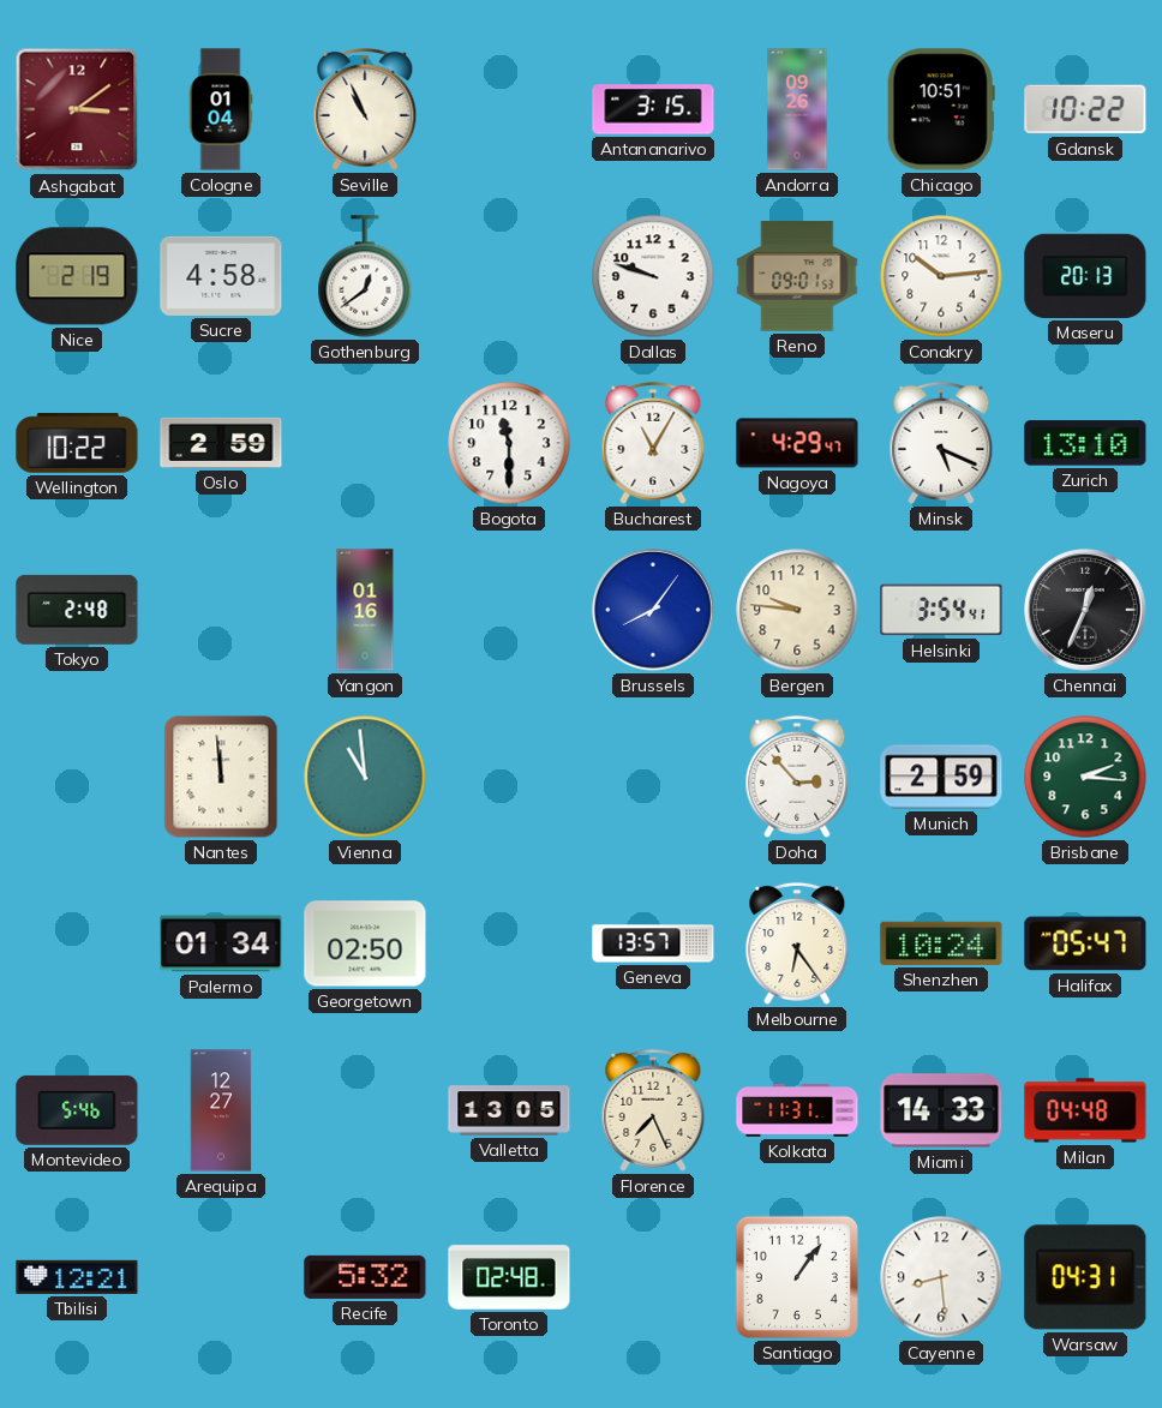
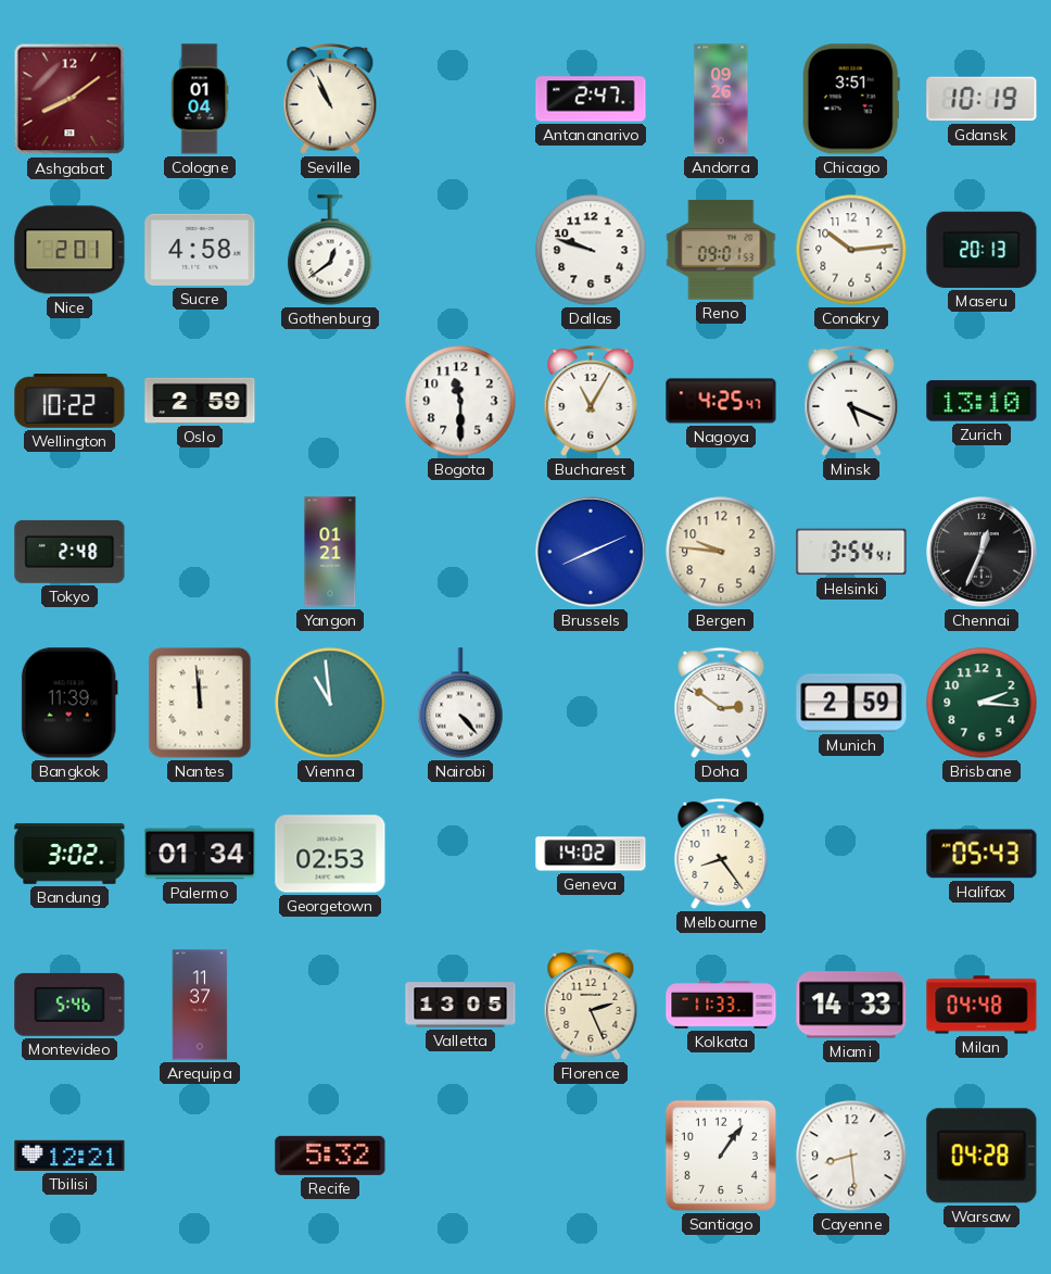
Ashgabat: 3:09 -> 8:09 (69, 99)
Antananarivo: 3:15 -> 2:47 (591, 99)
Chicago: 10:51 -> 3:51 (851, 99)
Gdansk: 10:22 -> 10:19 (982, 99)
Nice: 2:19 -> 2:01 (69, 250)
Nagoya: 4:29 -> 4:25 (721, 401)
Yangon: 01:16 -> 01:21 (330, 552)
Brussels: 8:06 -> 8:11 (592, 553)
Bangkok: none -> 11:39 (69, 703)
Nairobi: none -> 4:23 (460, 703)
Doha: 2:53 -> 2:51 (721, 703)
Bandung: none -> 3:02 (69, 854)
Georgetown: 02:50 -> 02:53 (330, 854)
Geneva: 13:57 -> 14:02 (591, 854)
Melbourne: 6:24 -> 8:24 (721, 854)
Shenzhen: 10:24 -> none (941, 943)
Halifax: 05:47 -> 05:43 (982, 854)
Arequipa: 12:27 -> 11:37 (200, 1005)
Florence: 7:26 -> 2:26 (591, 1005)
Kolkata: 11:31 -> 11:33 (721, 1006)
Toronto: 02:48 -> none (509, 1277)
Warsaw: 04:31 -> 04:28 (982, 1156)
